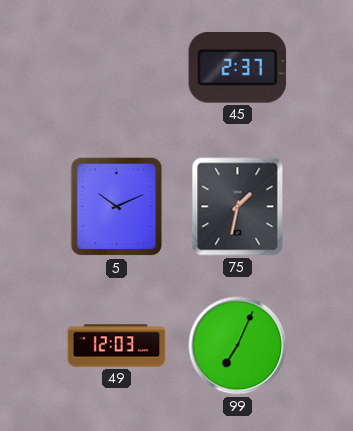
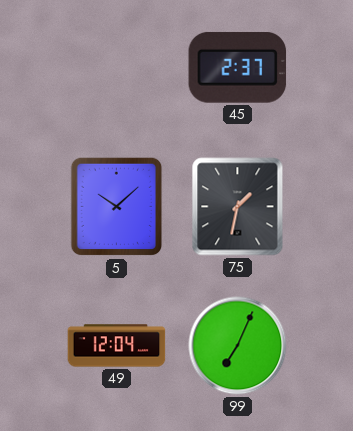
5: 10:11 -> 10:08 (117, 207)
49: 12:03 -> 12:04 (117, 346)
